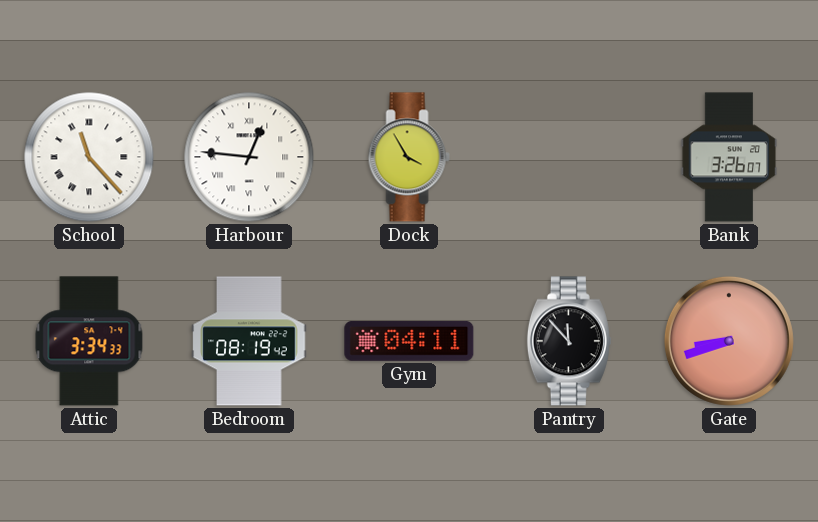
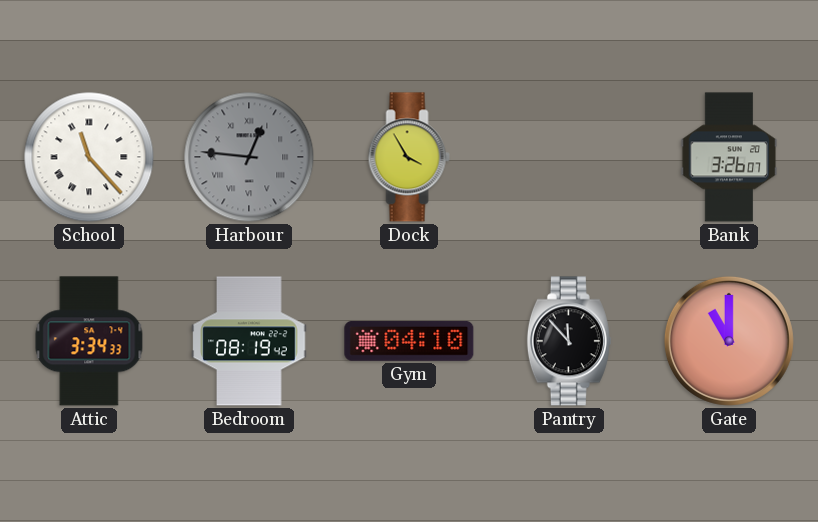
Harbour dial: white -> grey (249, 157)
Gym: 04:11 -> 04:10 (409, 341)
Gate: 8:42 -> 11:00 (729, 341)
